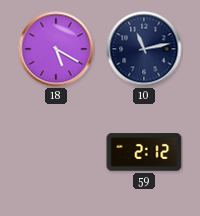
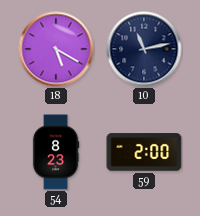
54: none -> 8:23 (56, 152)
59: 2:12 -> 2:00 (144, 152)
